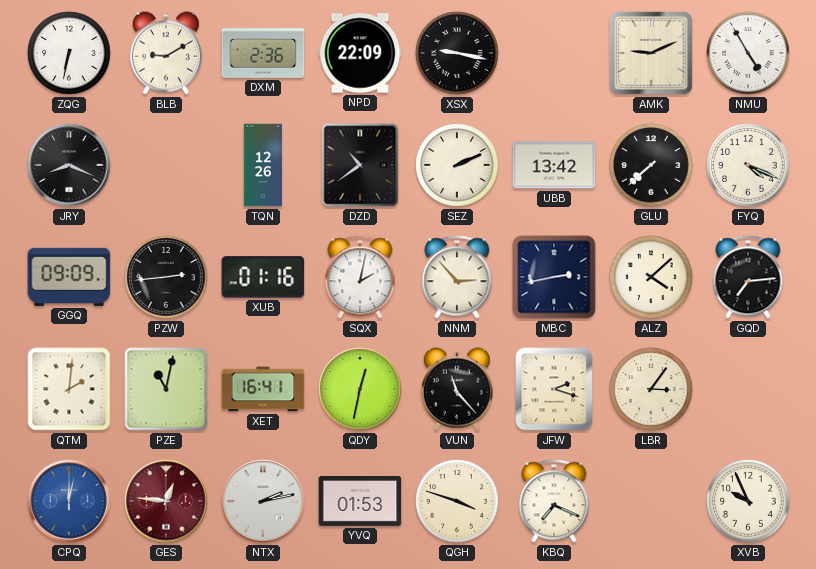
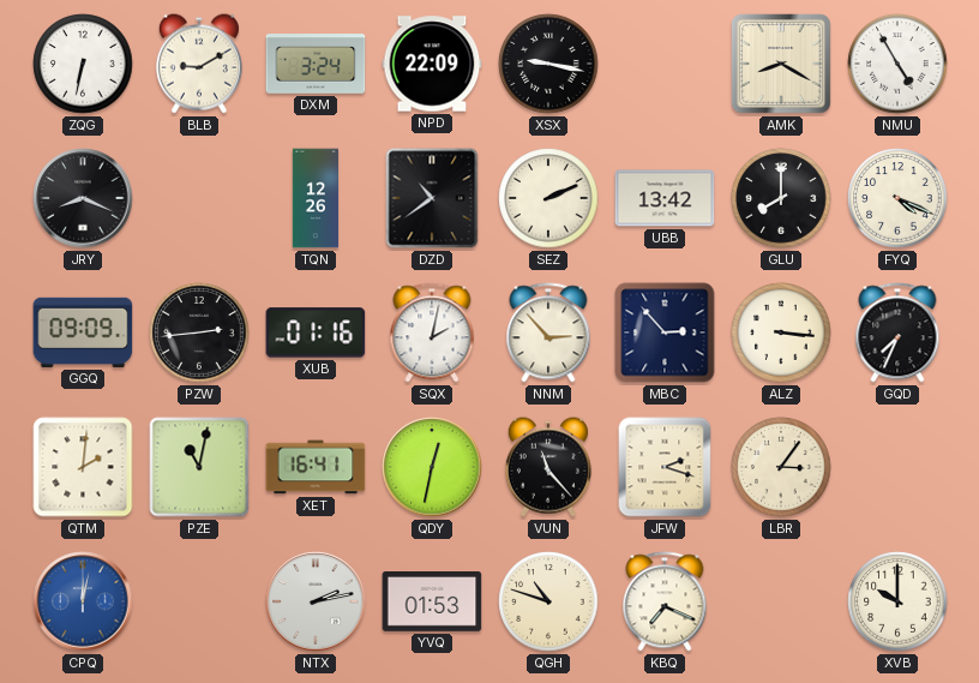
DXM: 2:36 -> 3:24 (316, 65)
AMK: 9:11 -> 8:20 (781, 64)
GLU: 7:38 -> 8:00 (781, 198)
MBC: 2:43 -> 2:53 (665, 332)
ALZ: 4:08 -> 3:16 (781, 332)
GQD: 7:14 -> 7:34 (897, 332)
GES: 12:46 -> none (166, 501)
QGH: 3:48 -> 10:48 (548, 601)
XVB: 9:56 -> 10:00 (897, 601)
